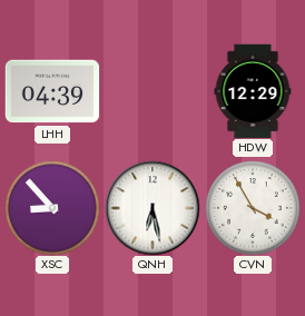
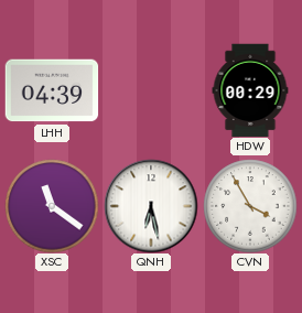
HDW: 12:29 -> 00:29 (250, 90)
XSC: 8:53 -> 11:21 (52, 206)
